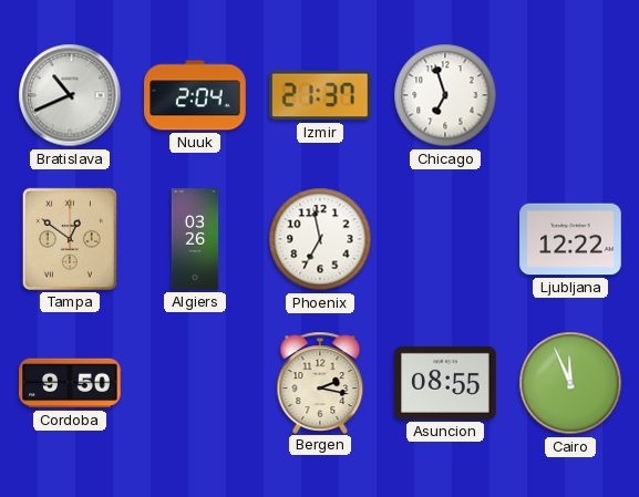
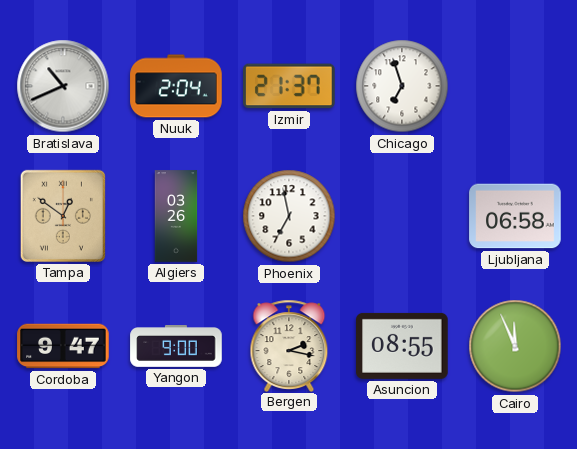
Ljubljana: 12:22 -> 06:58 (515, 216)
Cordoba: 9:50 -> 9:47 (63, 346)
Yangon: none -> 9:00 (176, 347)
